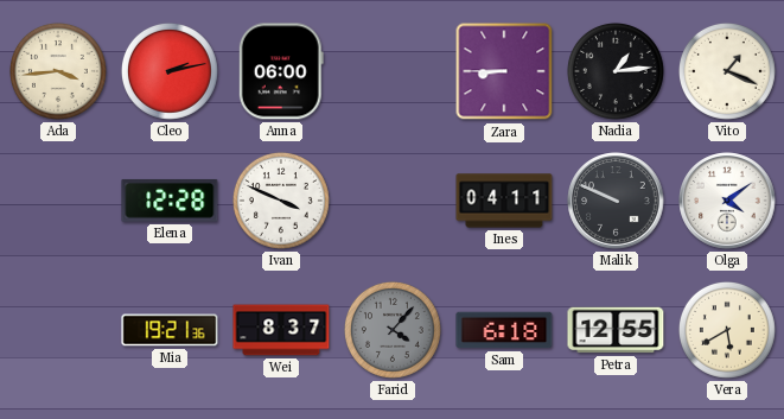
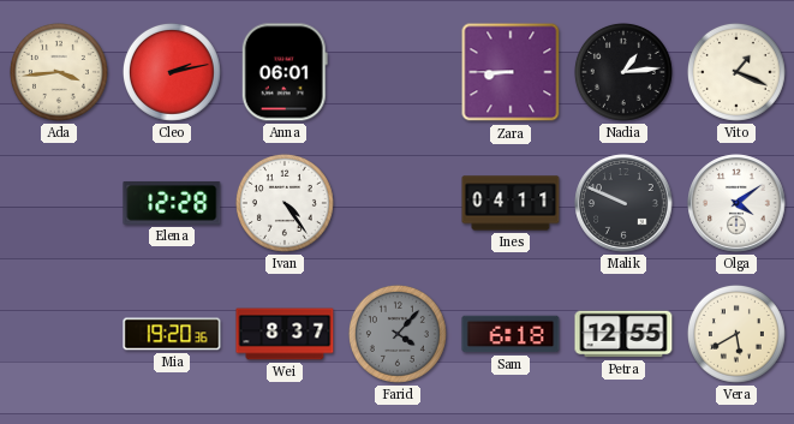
Anna: 06:00 -> 06:01 (285, 72)
Ivan: 3:49 -> 4:24 (285, 203)
Mia: 19:21 -> 19:20 (172, 334)
